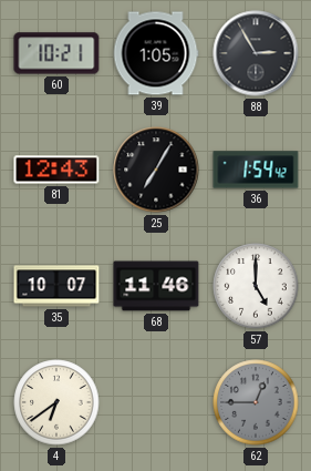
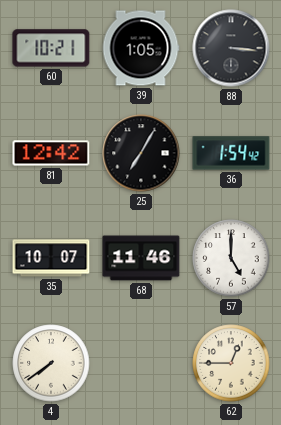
88: 2:55 -> 3:16 (231, 48)
81: 12:43 -> 12:42 (51, 153)
4: 6:39 -> 7:39 (51, 363)
62 dial: grey -> cream (231, 363)
